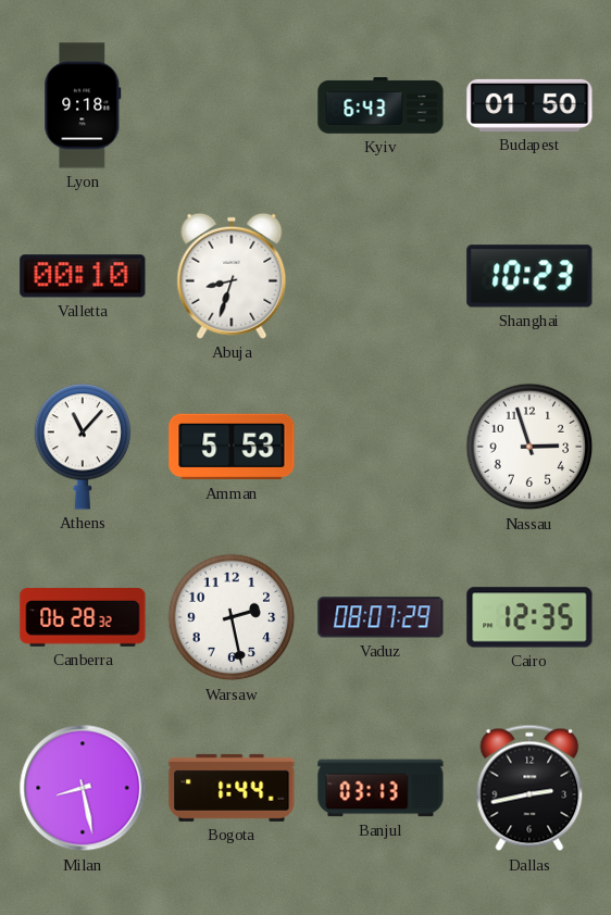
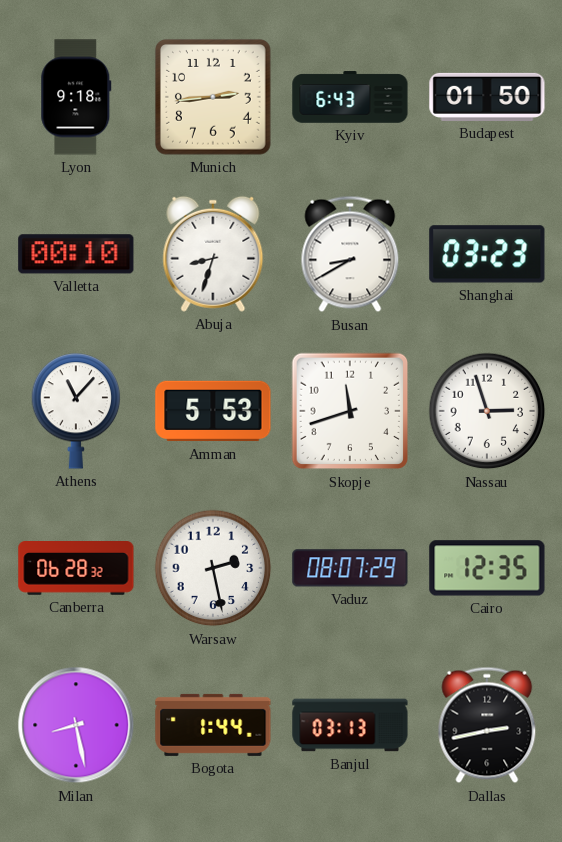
Munich: none -> 2:44 (213, 97)
Busan: none -> 8:40 (350, 254)
Shanghai: 10:23 -> 03:23 (487, 254)
Skopje: none -> 11:42 (350, 411)
